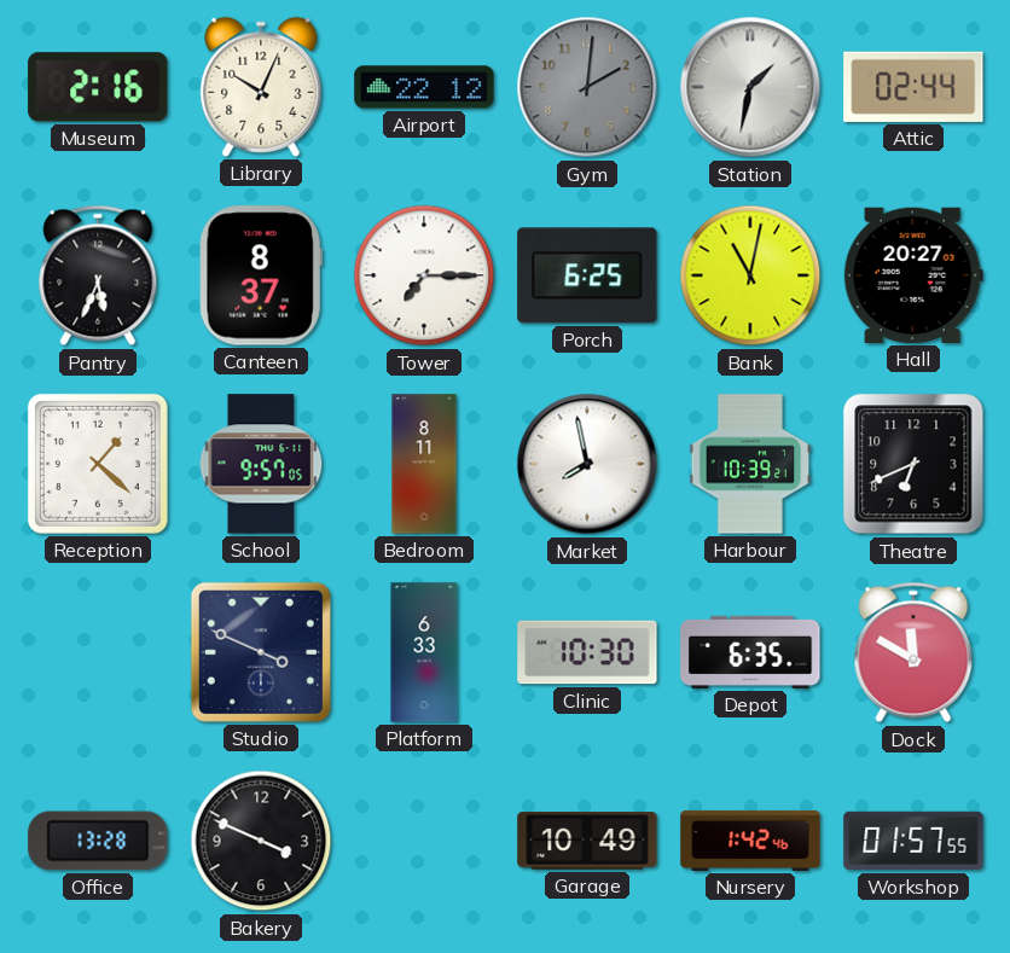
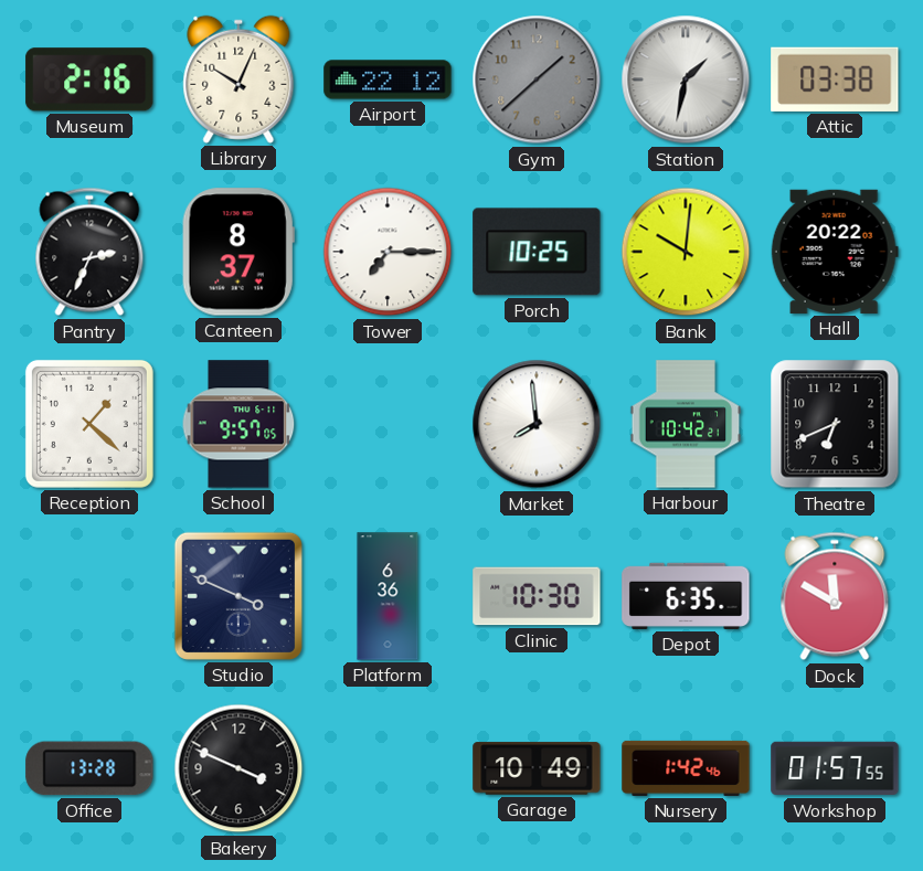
Gym: 2:01 -> 1:38 (537, 79)
Attic: 02:44 -> 03:38 (835, 79)
Pantry: 5:34 -> 2:34 (89, 252)
Porch: 6:25 -> 10:25 (537, 252)
Bank: 11:02 -> 10:01 (686, 252)
Hall: 20:27 -> 20:22 (835, 252)
Bedroom: 8:11 -> none (424, 464)
Market: 7:58 -> 7:59 (537, 424)
Harbour: 10:39 -> 10:42 (686, 424)
Platform: 6:33 -> 6:36 (388, 596)
